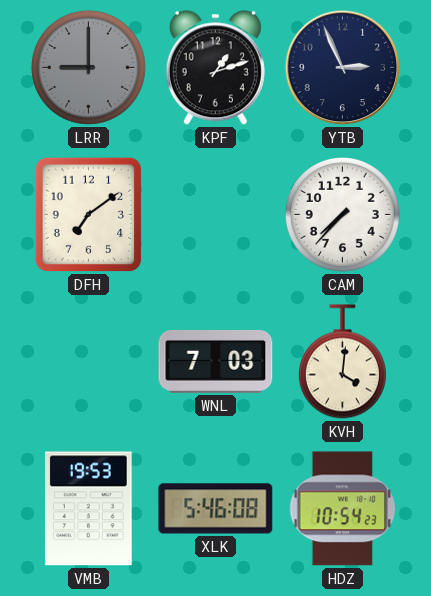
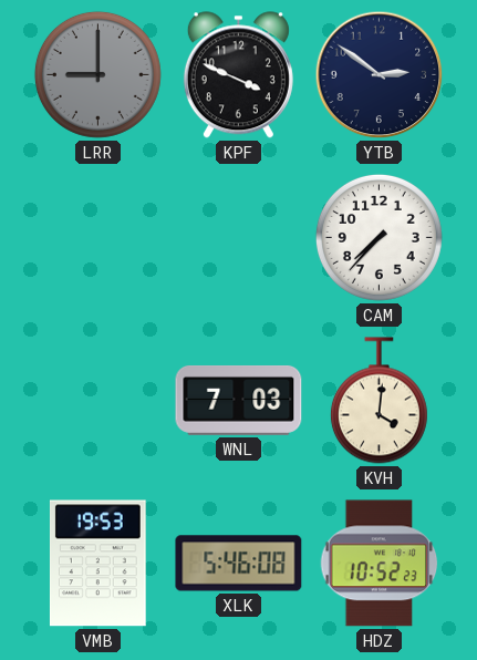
KPF: 1:12 -> 3:49 (238, 75)
YTB: 2:56 -> 2:51 (380, 75)
DFH: 7:09 -> none (89, 215)
HDZ: 10:54 -> 10:52 (380, 564)
